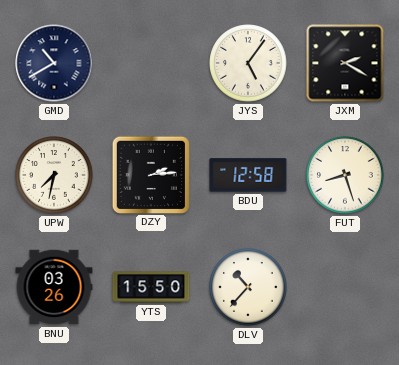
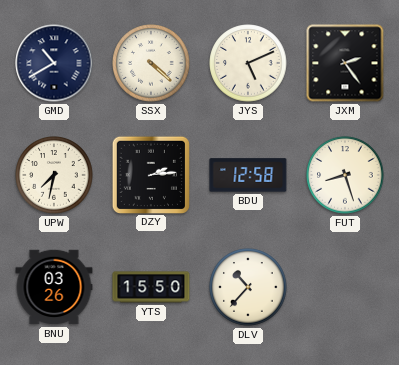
SSX: none -> 4:22 (151, 63)
JYS: 5:06 -> 5:11 (248, 63)
JXM: 2:20 -> 2:24 (345, 63)
